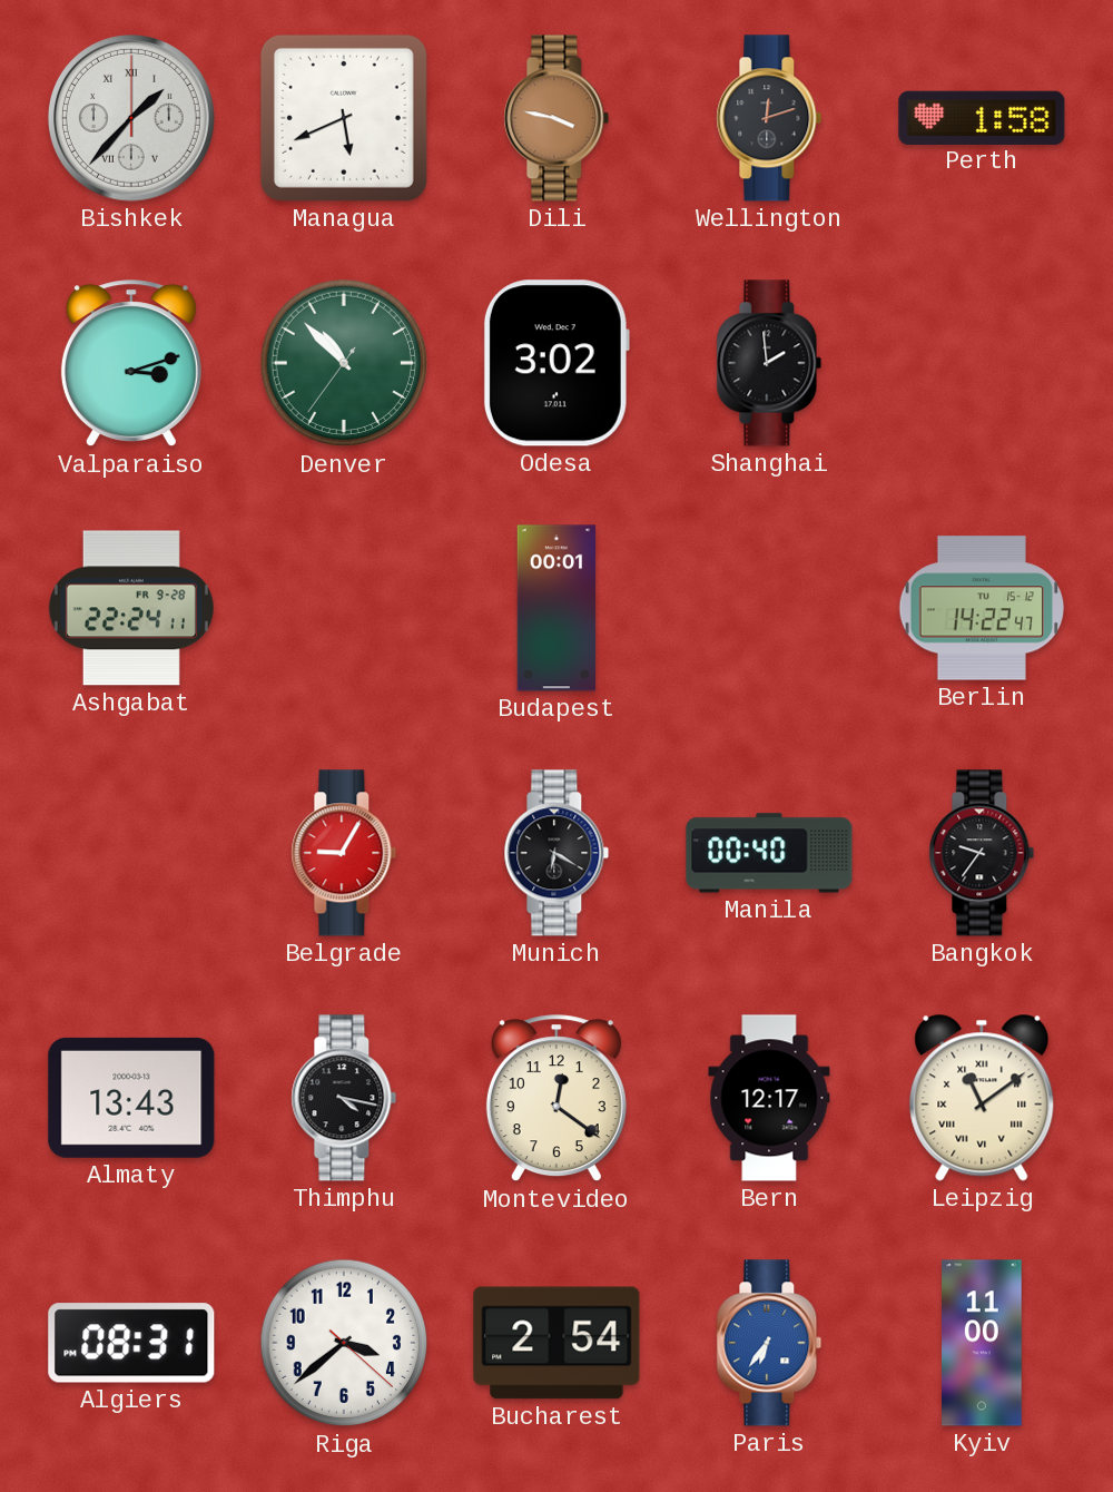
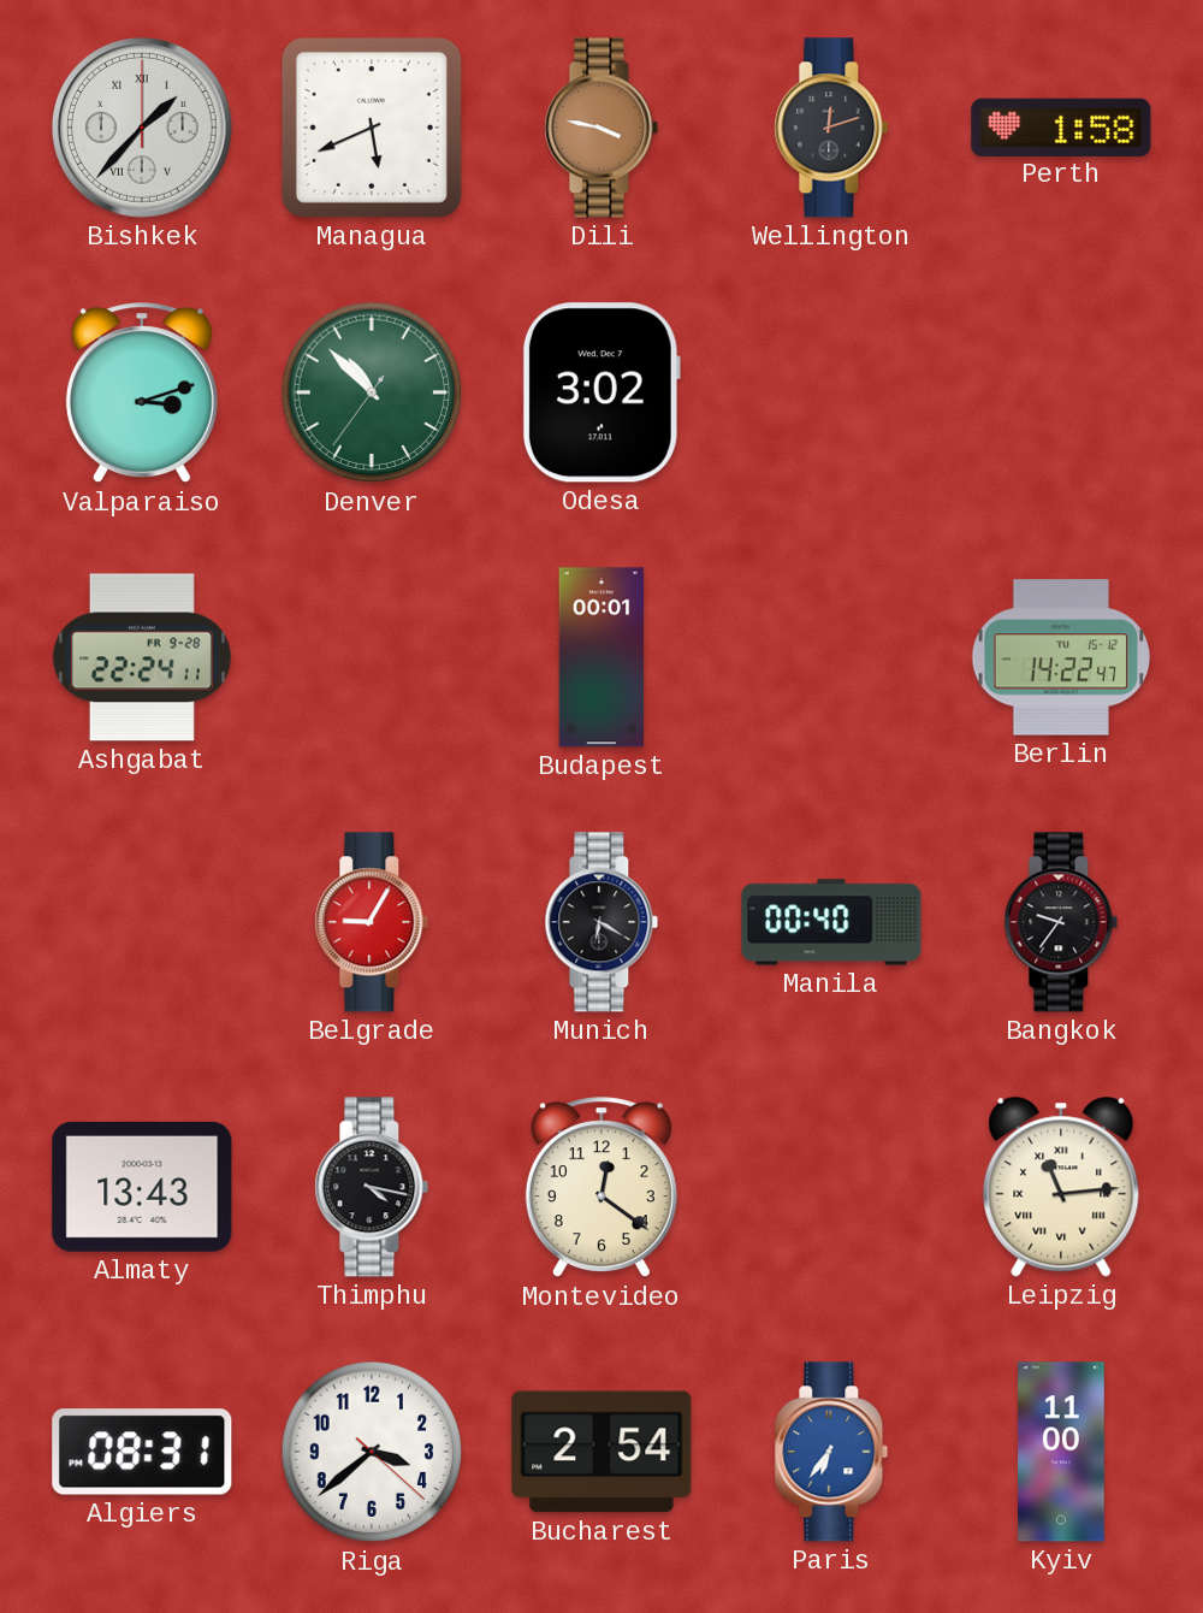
Shanghai: 1:59 -> none (769, 363)
Bern: 12:17 -> none (769, 1098)
Leipzig: 11:09 -> 11:14 (1061, 1187)
